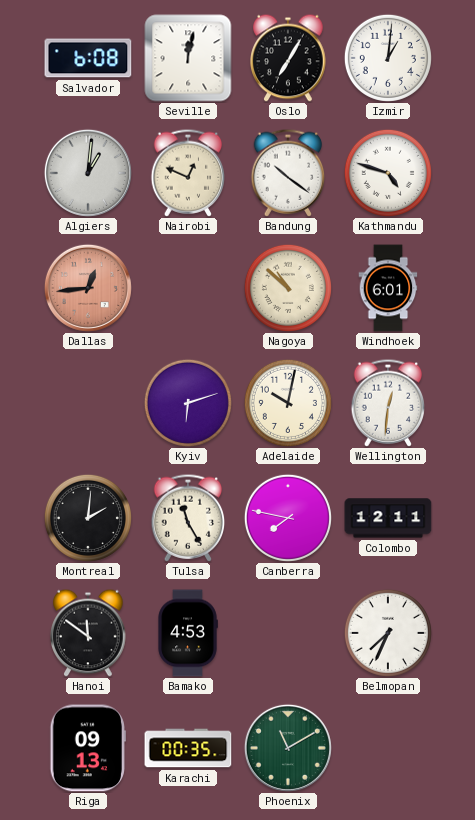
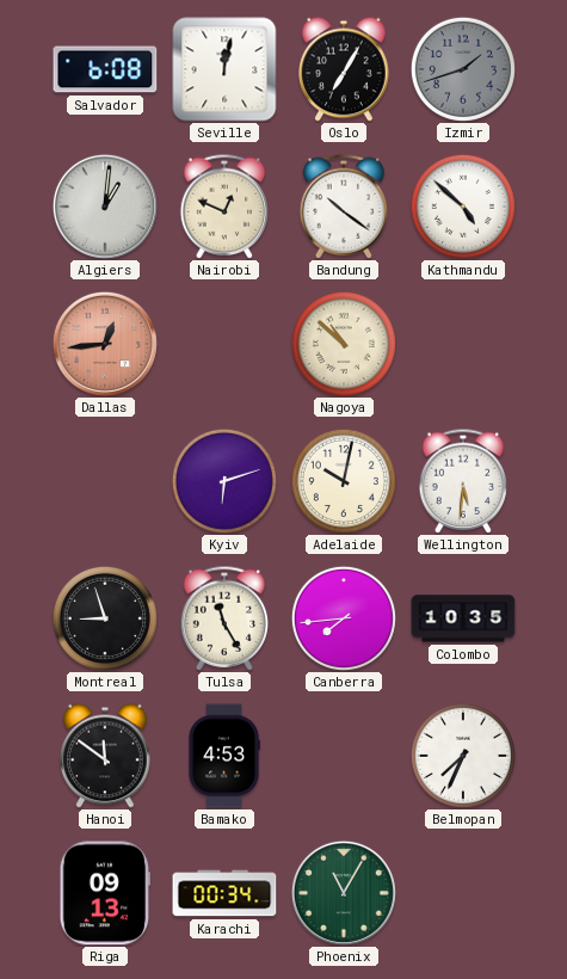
Izmir: 1:01 -> 1:42 (463, 69)
Izmir dial: white -> grey (463, 69)
Kathmandu: 4:48 -> 4:52 (463, 207)
Windhoek: 6:01 -> none (388, 288)
Wellington: 12:31 -> 5:31 (463, 481)
Montreal: 2:01 -> 8:57 (105, 618)
Canberra: 7:47 -> 7:44 (344, 618)
Colombo: 12:11 -> 10:35 (463, 618)
Karachi: 00:35 -> 00:34 (224, 893)
Phoenix: 11:10 -> 11:05 (344, 893)
